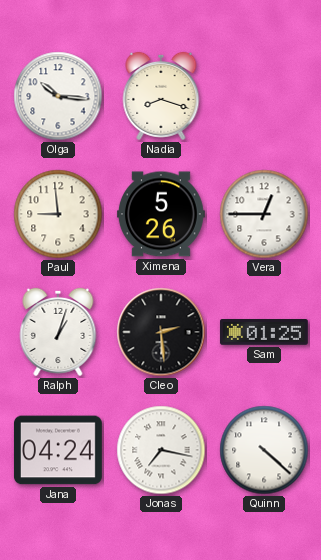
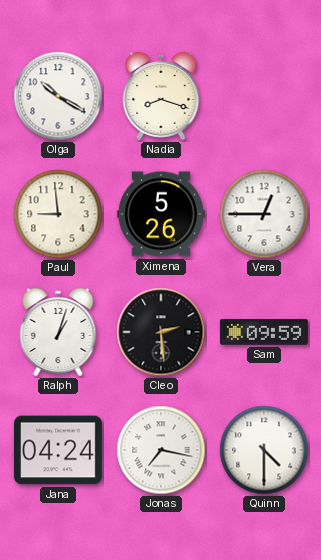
Olga: 10:16 -> 10:20 (58, 96)
Sam: 01:25 -> 09:59 (264, 332)
Quinn: 4:22 -> 4:30 (264, 450)
